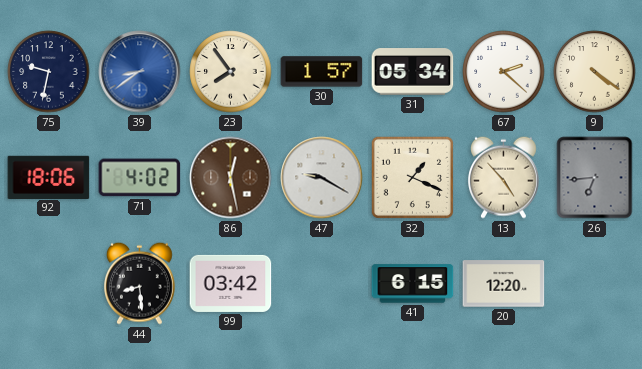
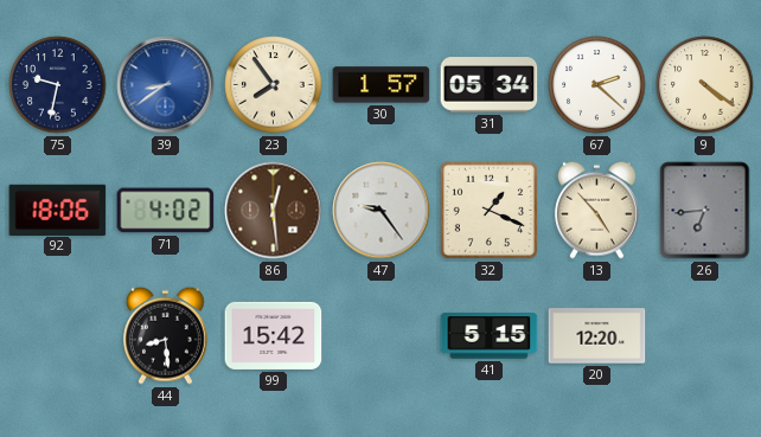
86: 12:28 -> 12:29 (274, 211)
47: 9:20 -> 9:24 (382, 211)
99: 03:42 -> 15:42 (274, 335)
41: 6:15 -> 5:15 (490, 336)
